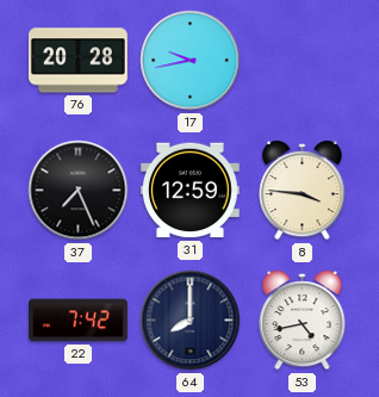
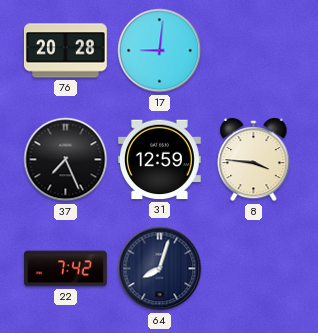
17: 9:43 -> 9:01 (160, 51)
64: 8:00 -> 8:03 (160, 269)
53: 4:43 -> none (303, 321)
